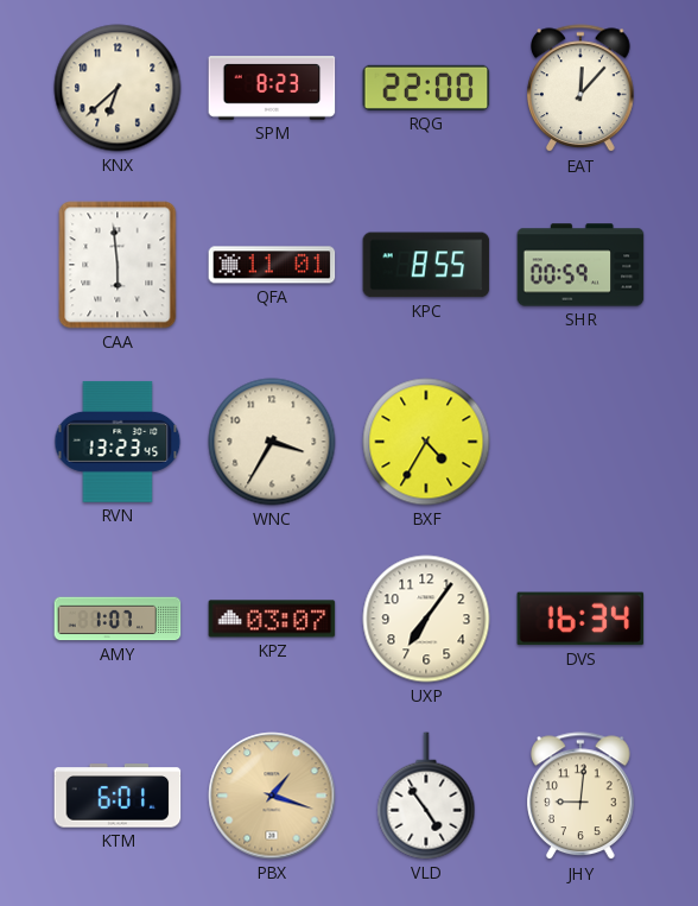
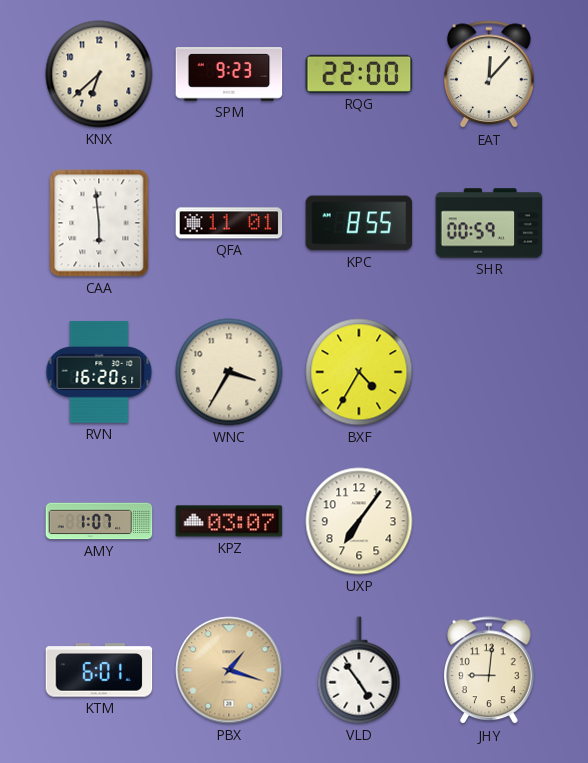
SPM: 8:23 -> 9:23 (229, 74)
RVN: 13:23 -> 16:20 (99, 372)
DVS: 16:34 -> none (580, 619)
